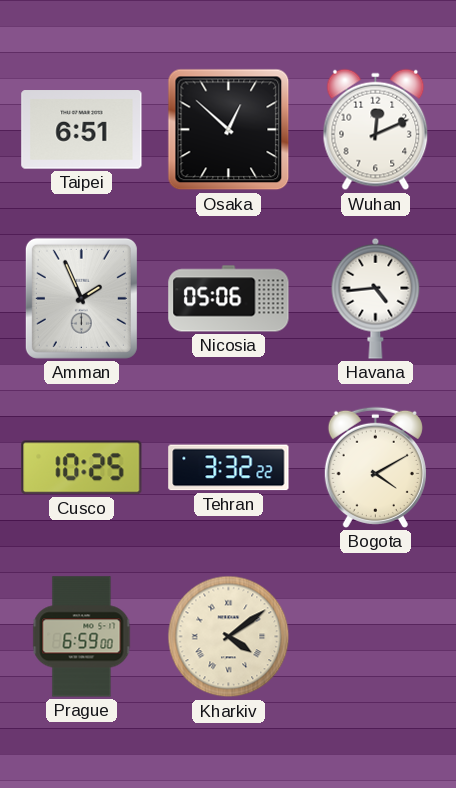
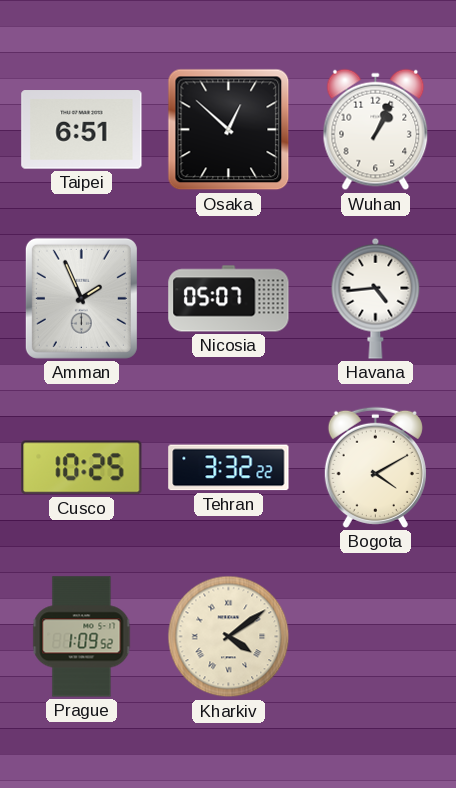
Wuhan: 12:11 -> 1:04 (376, 130)
Nicosia: 05:06 -> 05:07 (229, 299)
Prague: 6:59 -> 1:09 (82, 637)
